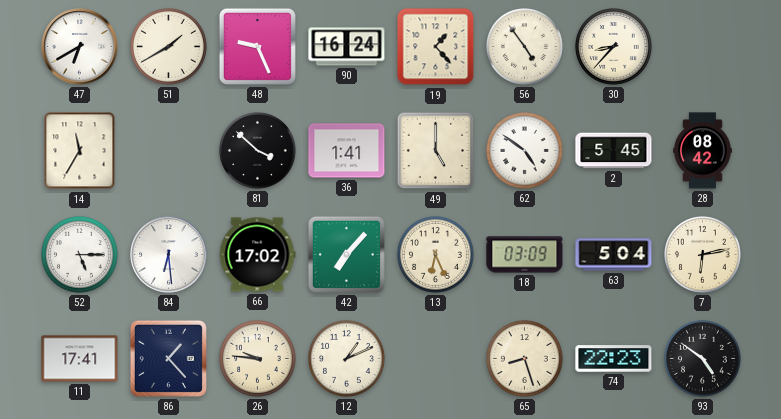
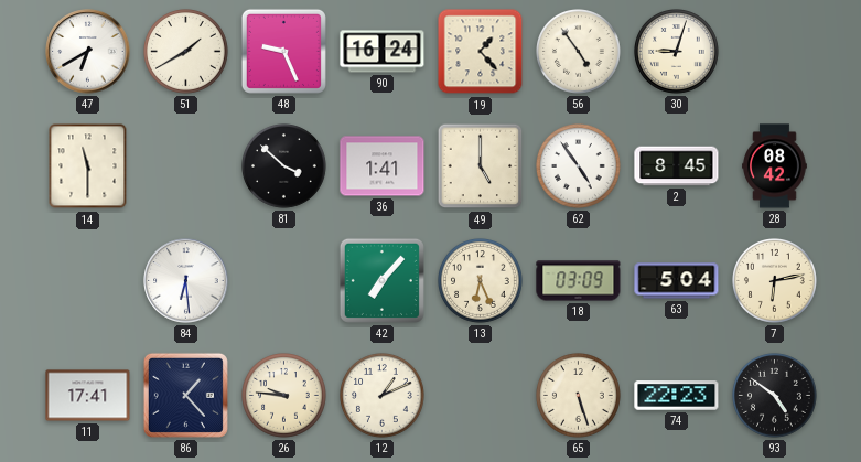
30: 8:37 -> 9:03 (677, 52)
14: 11:35 -> 11:30 (88, 166)
62: 4:51 -> 4:54 (579, 166)
2: 5:45 -> 8:45 (677, 166)
52: 5:15 -> none (80, 255)
66: 17:02 -> none (257, 255)
65: 8:27 -> 5:27 (579, 396)
